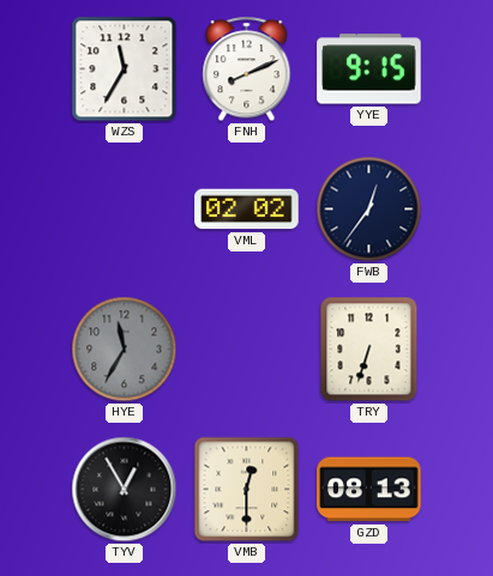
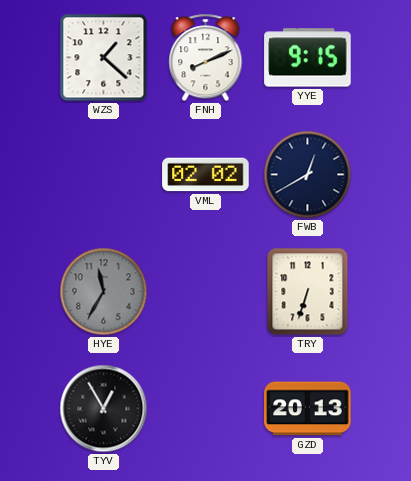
WZS: 11:35 -> 1:22 (104, 58)
FWB: 12:36 -> 12:40 (308, 175)
VMB: 12:30 -> none (247, 490)
GZD: 08:13 -> 20:13 (308, 409)
